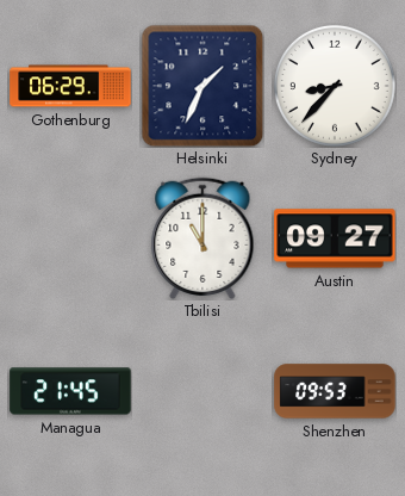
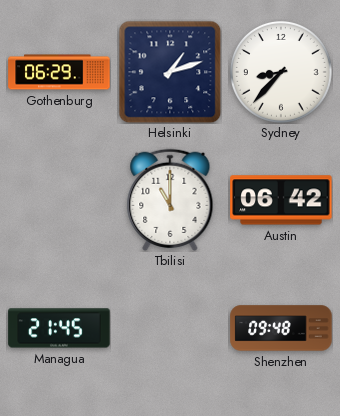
Helsinki: 1:34 -> 1:12 (170, 72)
Austin: 09:27 -> 06:42 (281, 200)
Shenzhen: 09:53 -> 09:48 (281, 328)
